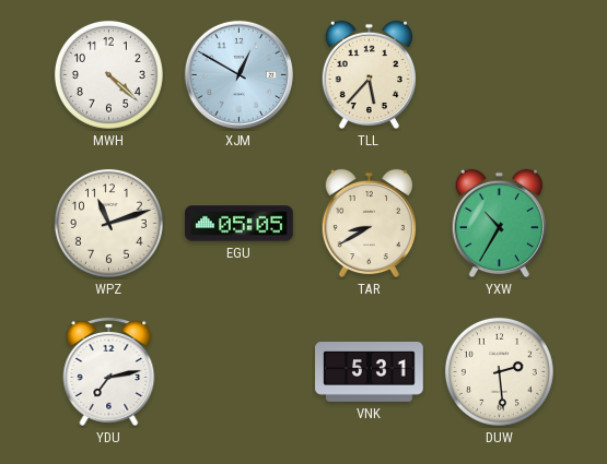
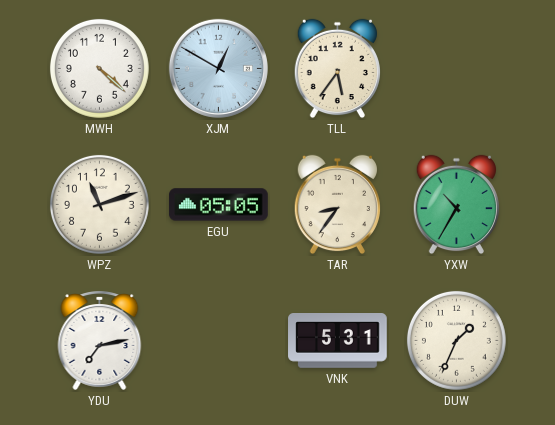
TLL: 5:37 -> 5:36 (337, 69)
TAR: 8:40 -> 8:36 (337, 205)
DUW: 2:29 -> 1:34 (456, 340)
